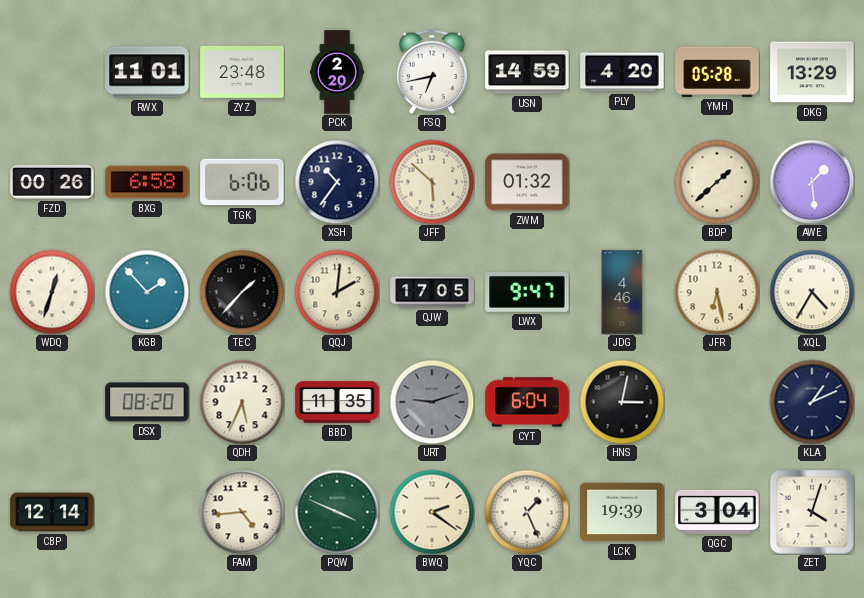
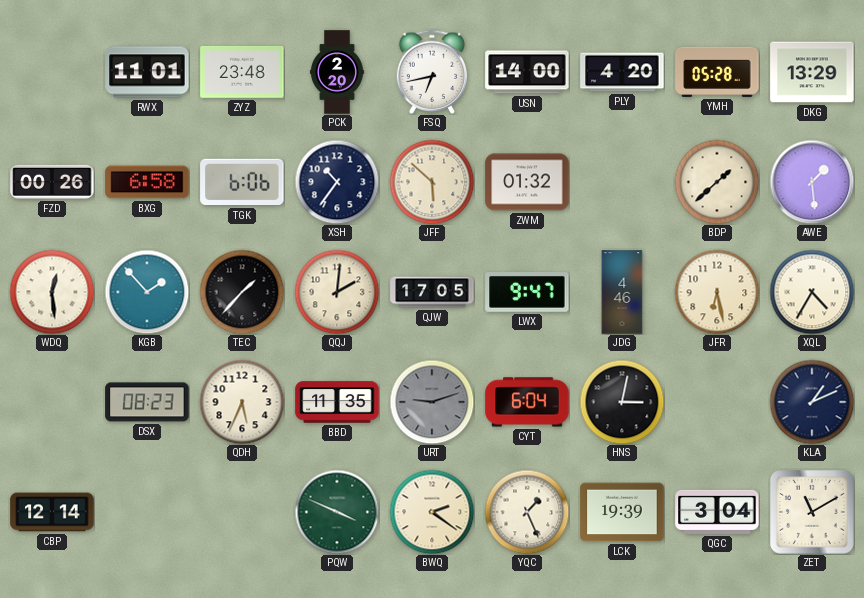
USN: 14:59 -> 14:00 (527, 72)
WDQ: 12:33 -> 12:29 (52, 292)
DSX: 08:20 -> 08:23 (147, 402)
FAM: 4:44 -> none (242, 512)
ZET: 4:03 -> 11:10 (812, 512)
